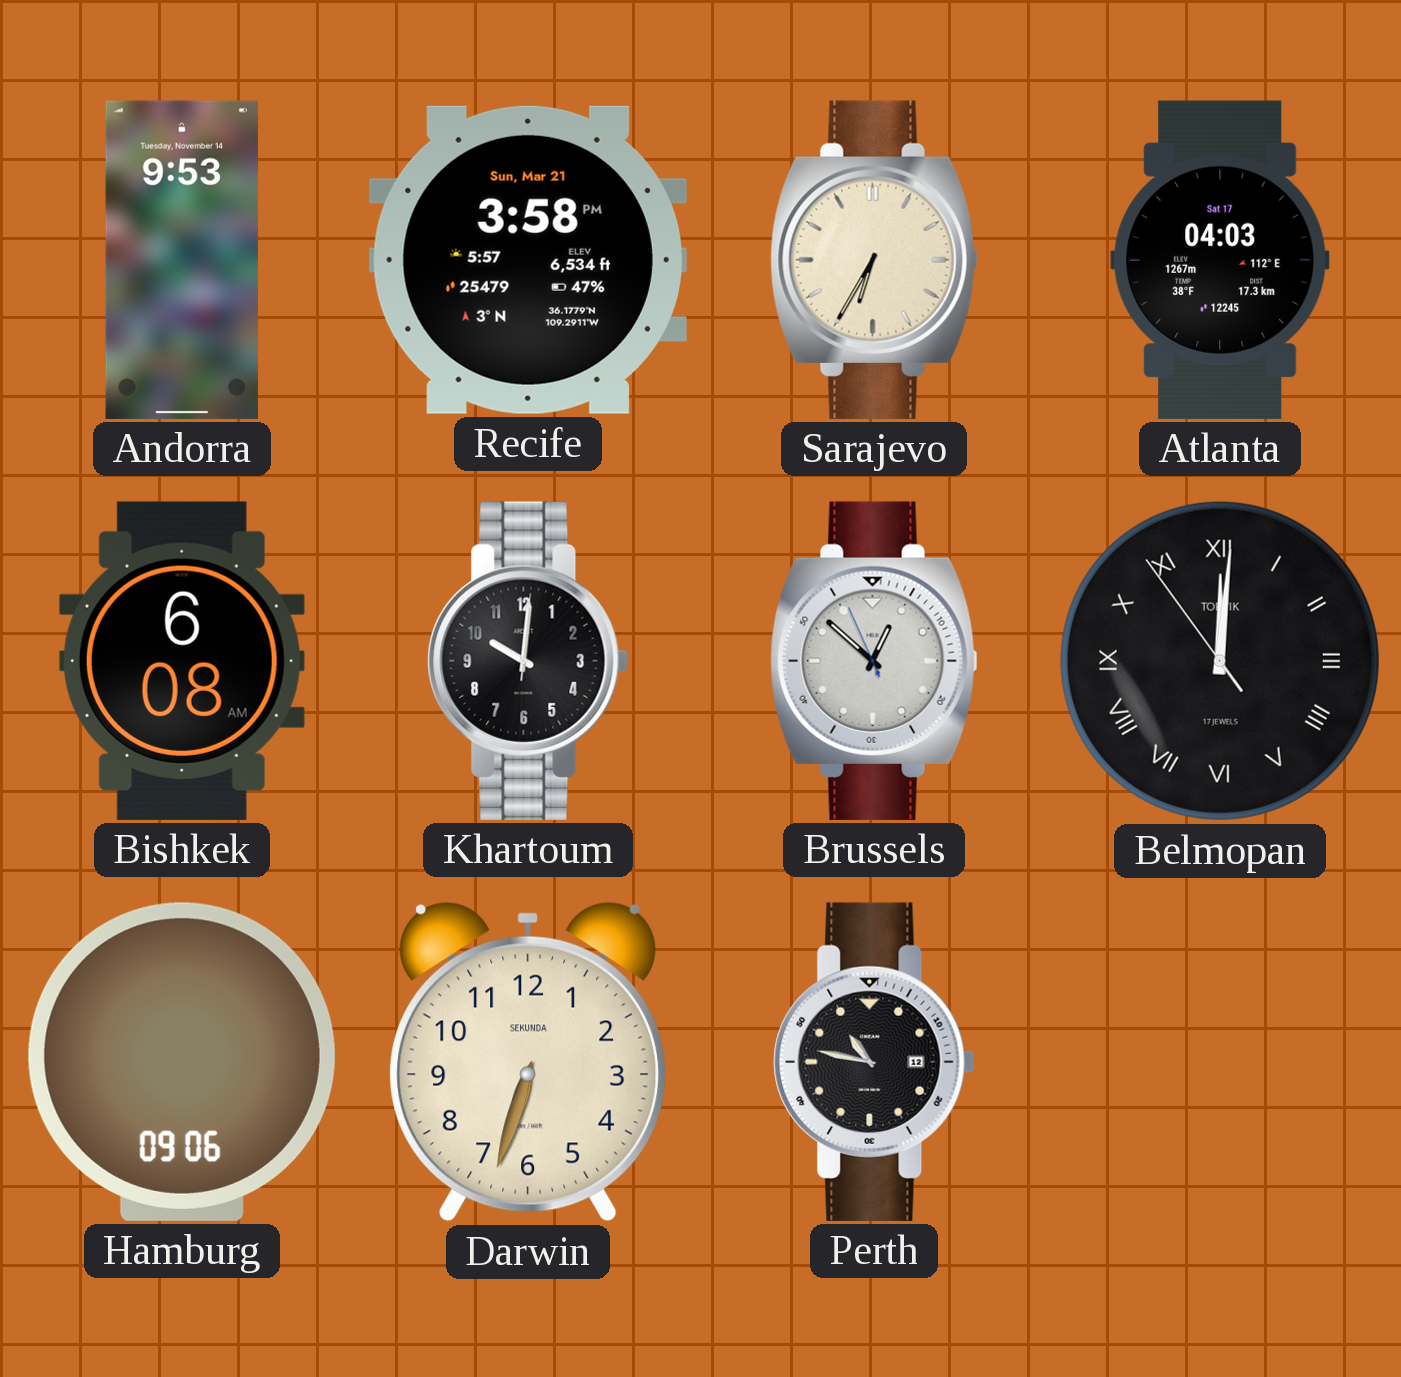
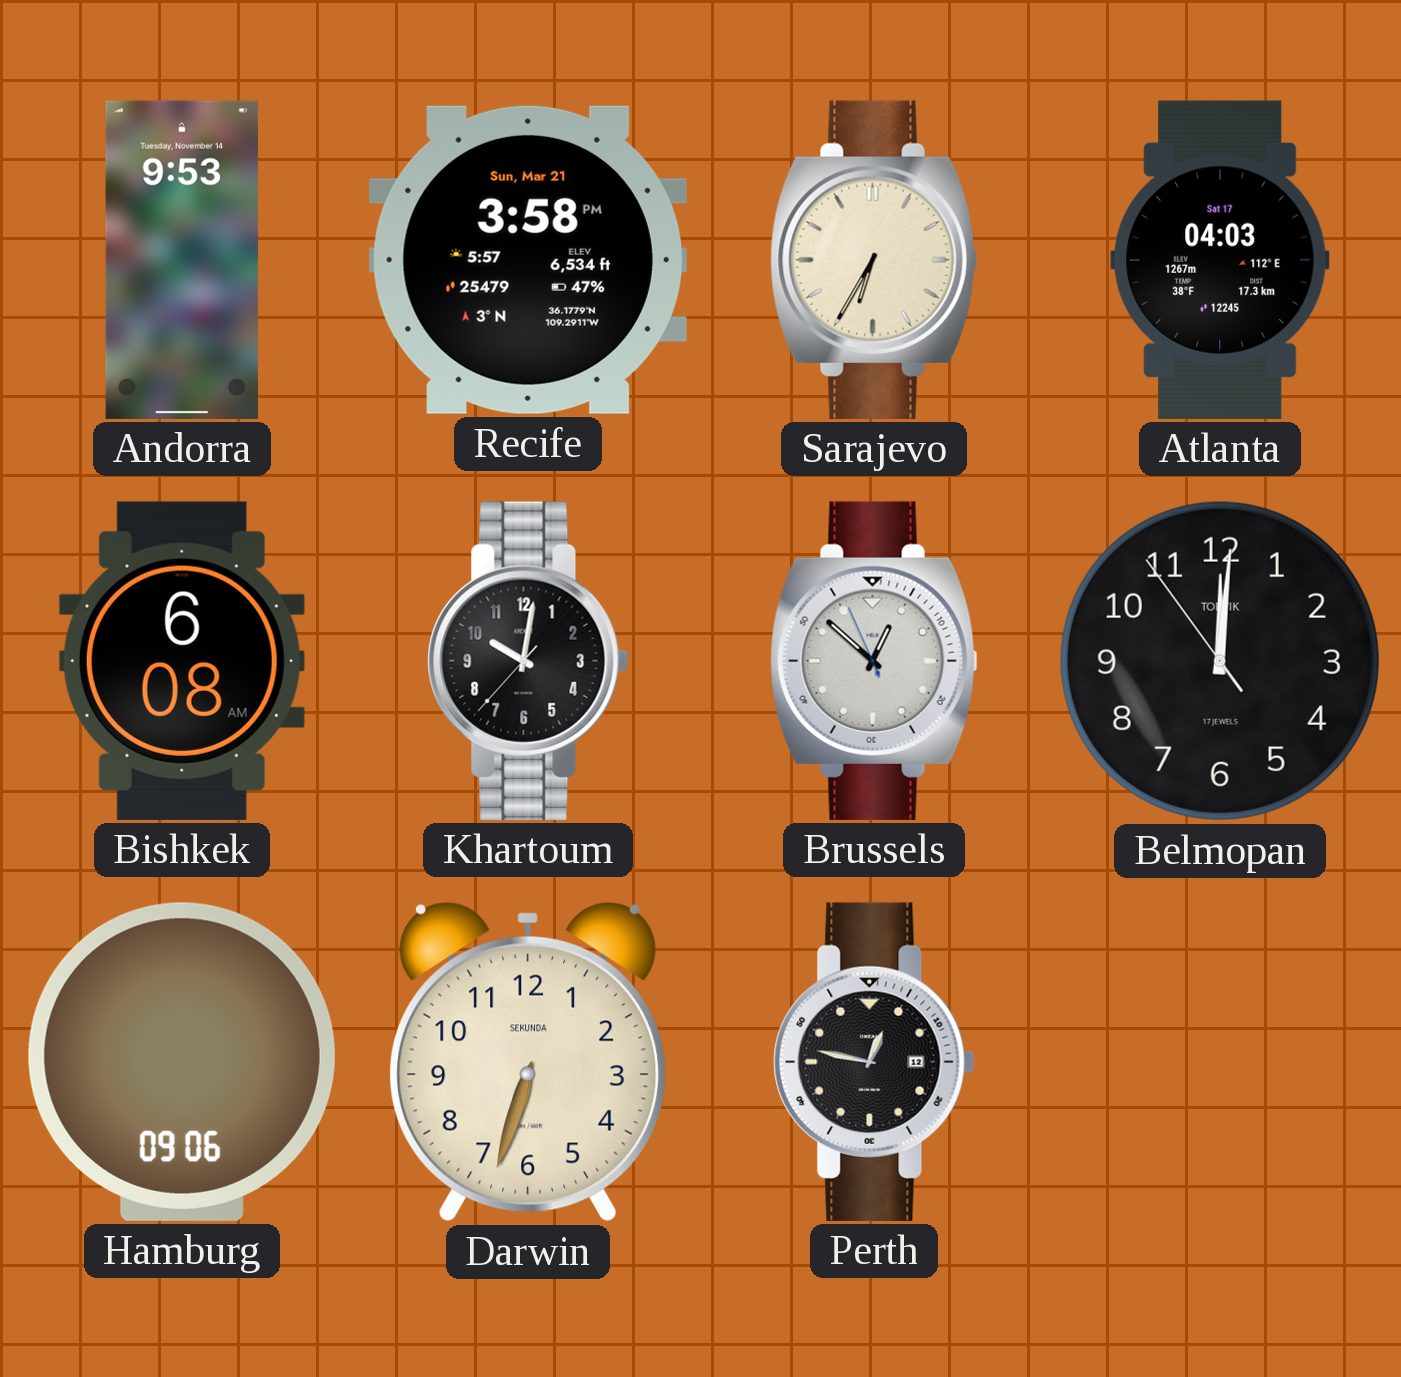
Khartoum: 10:01:01 -> 10:01:37 (528, 661)
Belmopan numerals: Roman -> Arabic (1220, 661)
Perth: 10:47 -> 12:47 (874, 1062)
